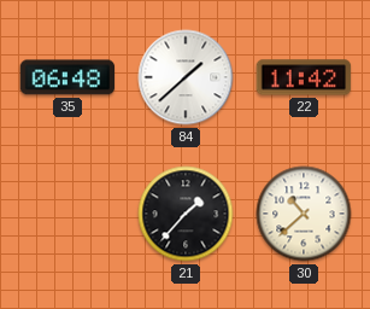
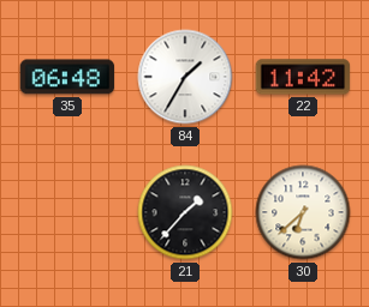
84: 1:38 -> 1:35 (185, 77)
30: 10:38 -> 6:38 (303, 212)
